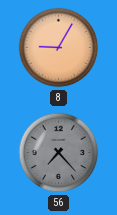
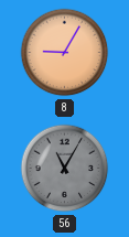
56: 7:23 -> 11:05 (65, 169)
